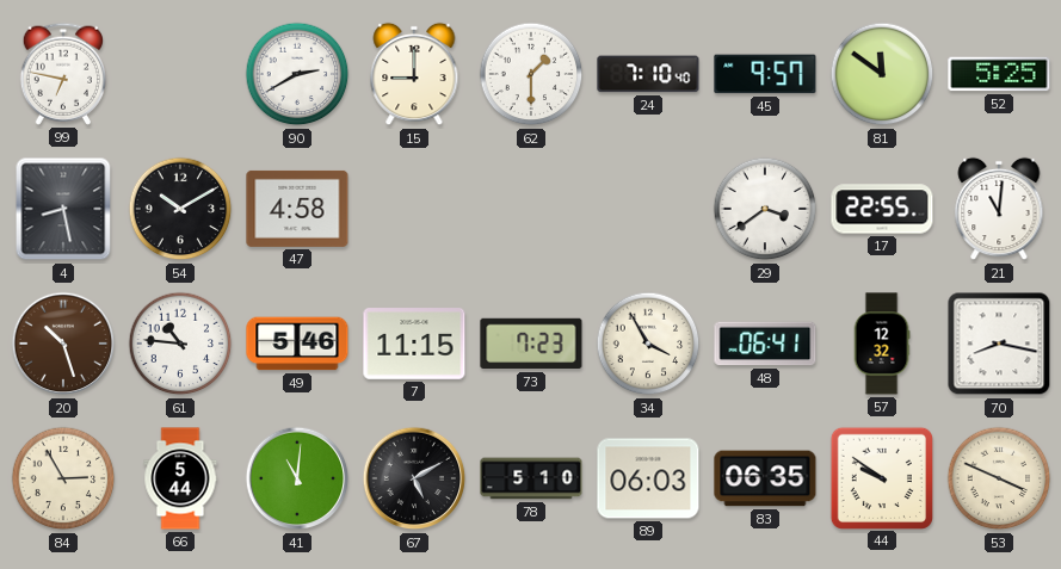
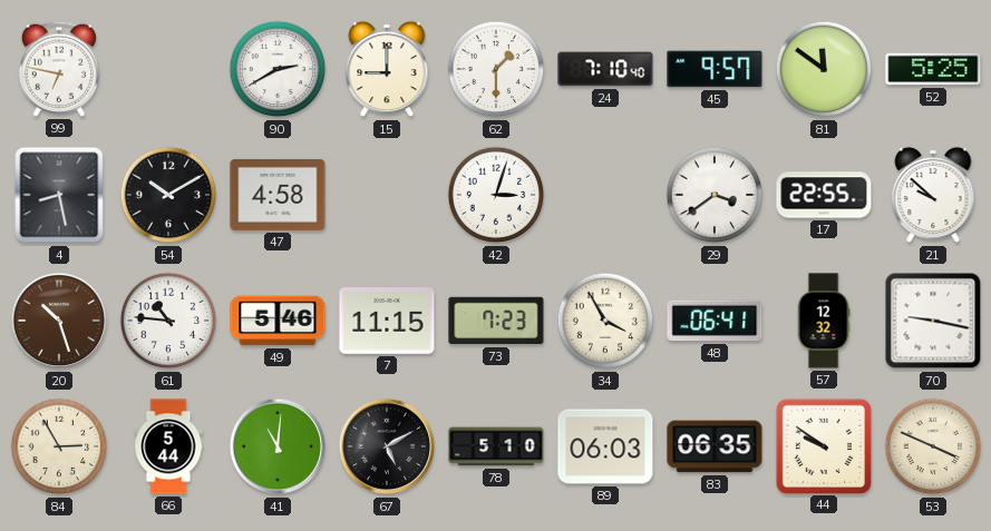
42: none -> 3:03 (496, 195)
21: 11:01 -> 9:52 (933, 195)
70: 8:17 -> 9:17 (933, 321)
